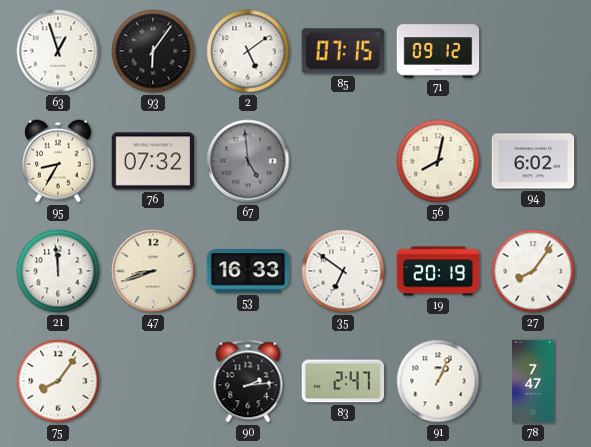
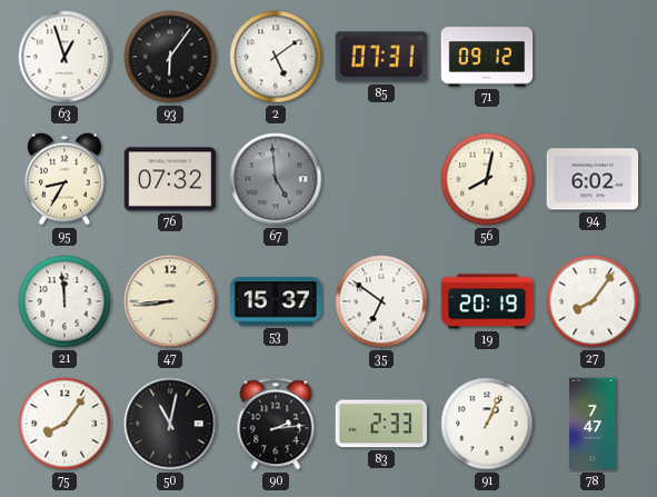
85: 07:15 -> 07:31 (380, 57)
47: 8:42 -> 8:44 (170, 301)
53: 16:33 -> 15:37 (276, 301)
50: none -> 11:02 (170, 424)
83: 2:47 -> 2:33 (380, 424)
